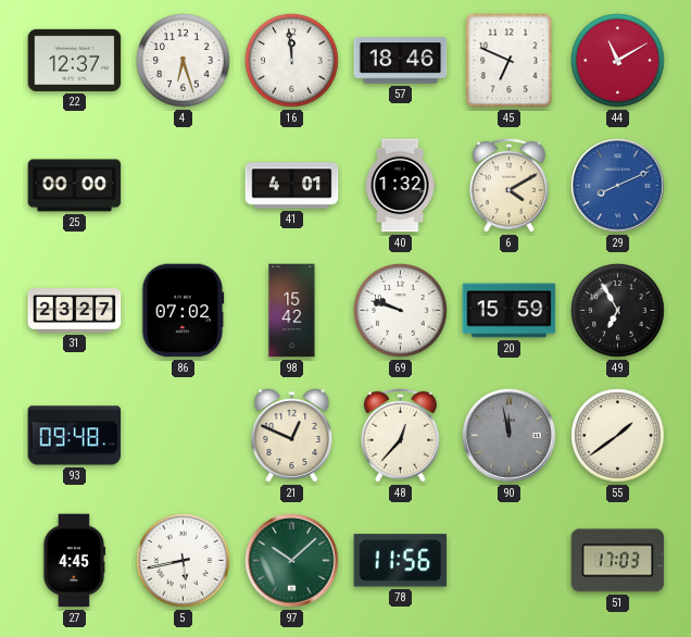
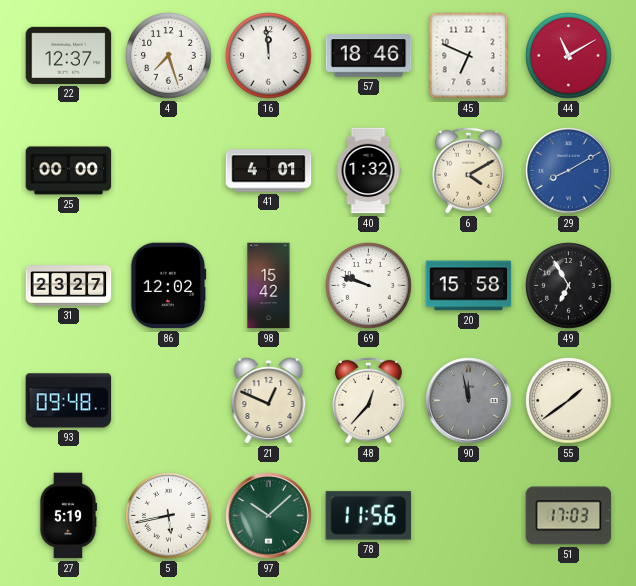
4: 6:27 -> 7:27 (169, 56)
29: 8:11 -> 8:10 (569, 171)
86: 07:02 -> 12:02 (169, 286)
20: 15:59 -> 15:58 (469, 286)
27: 4:45 -> 5:19 (68, 516)
